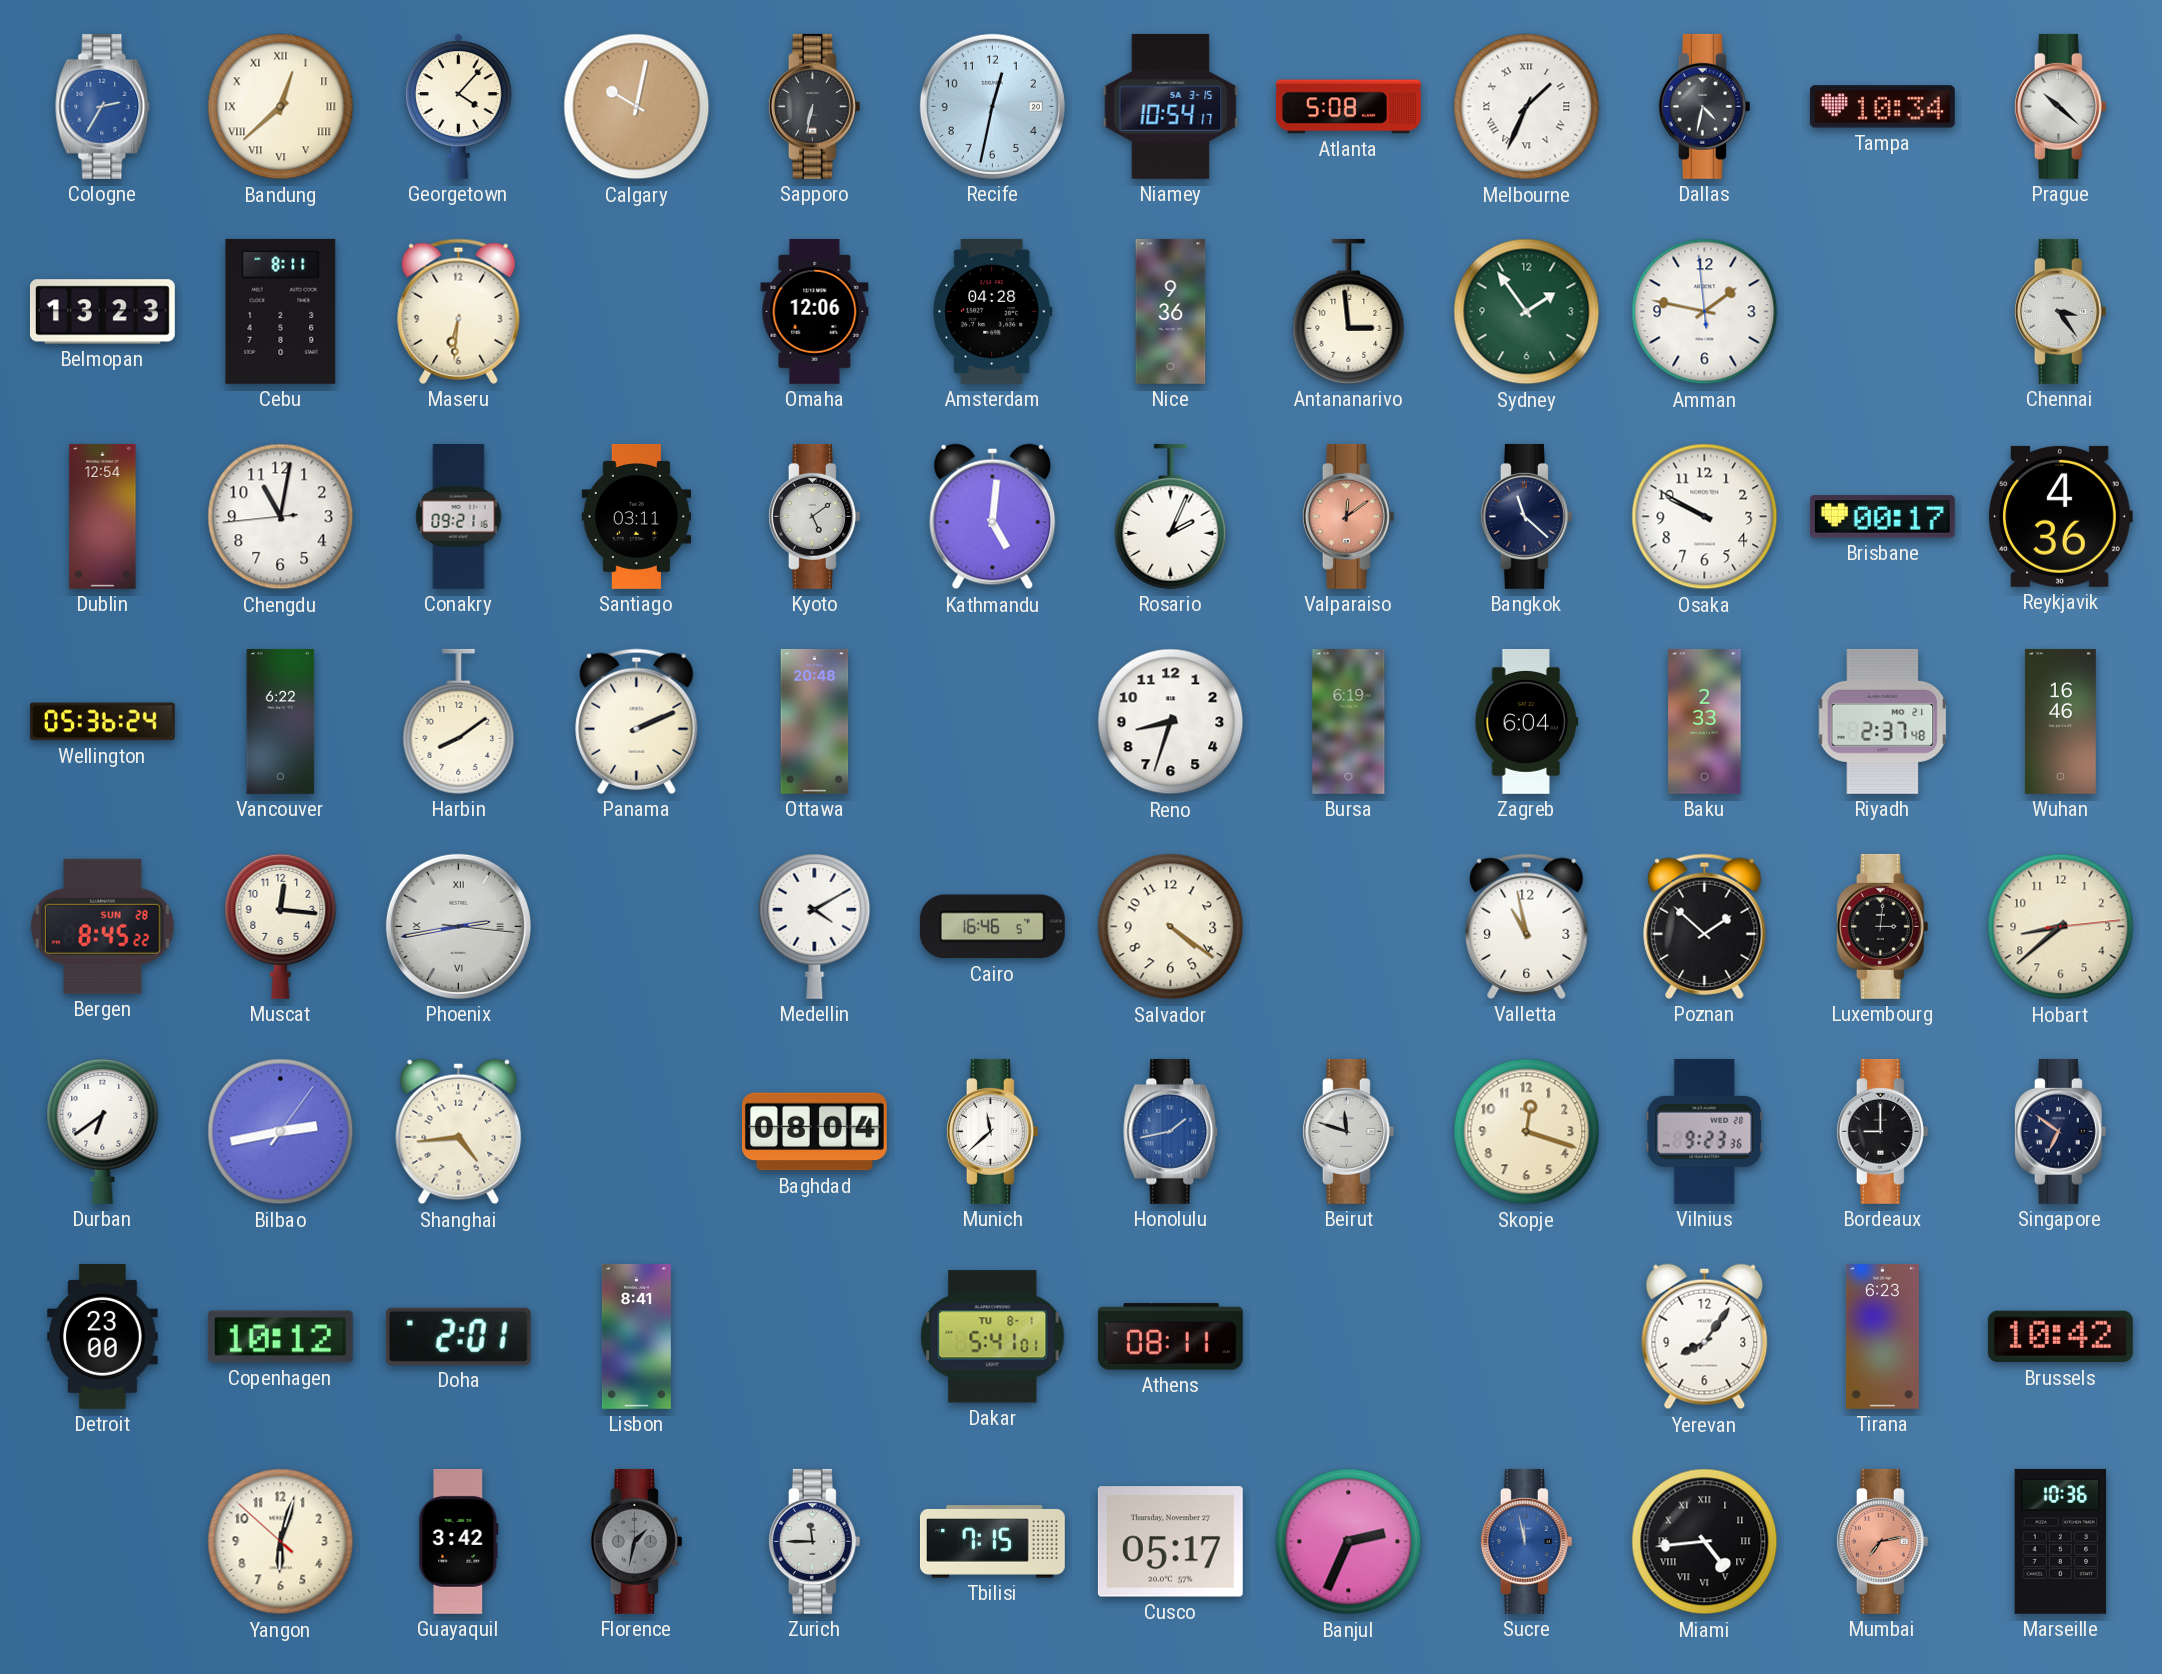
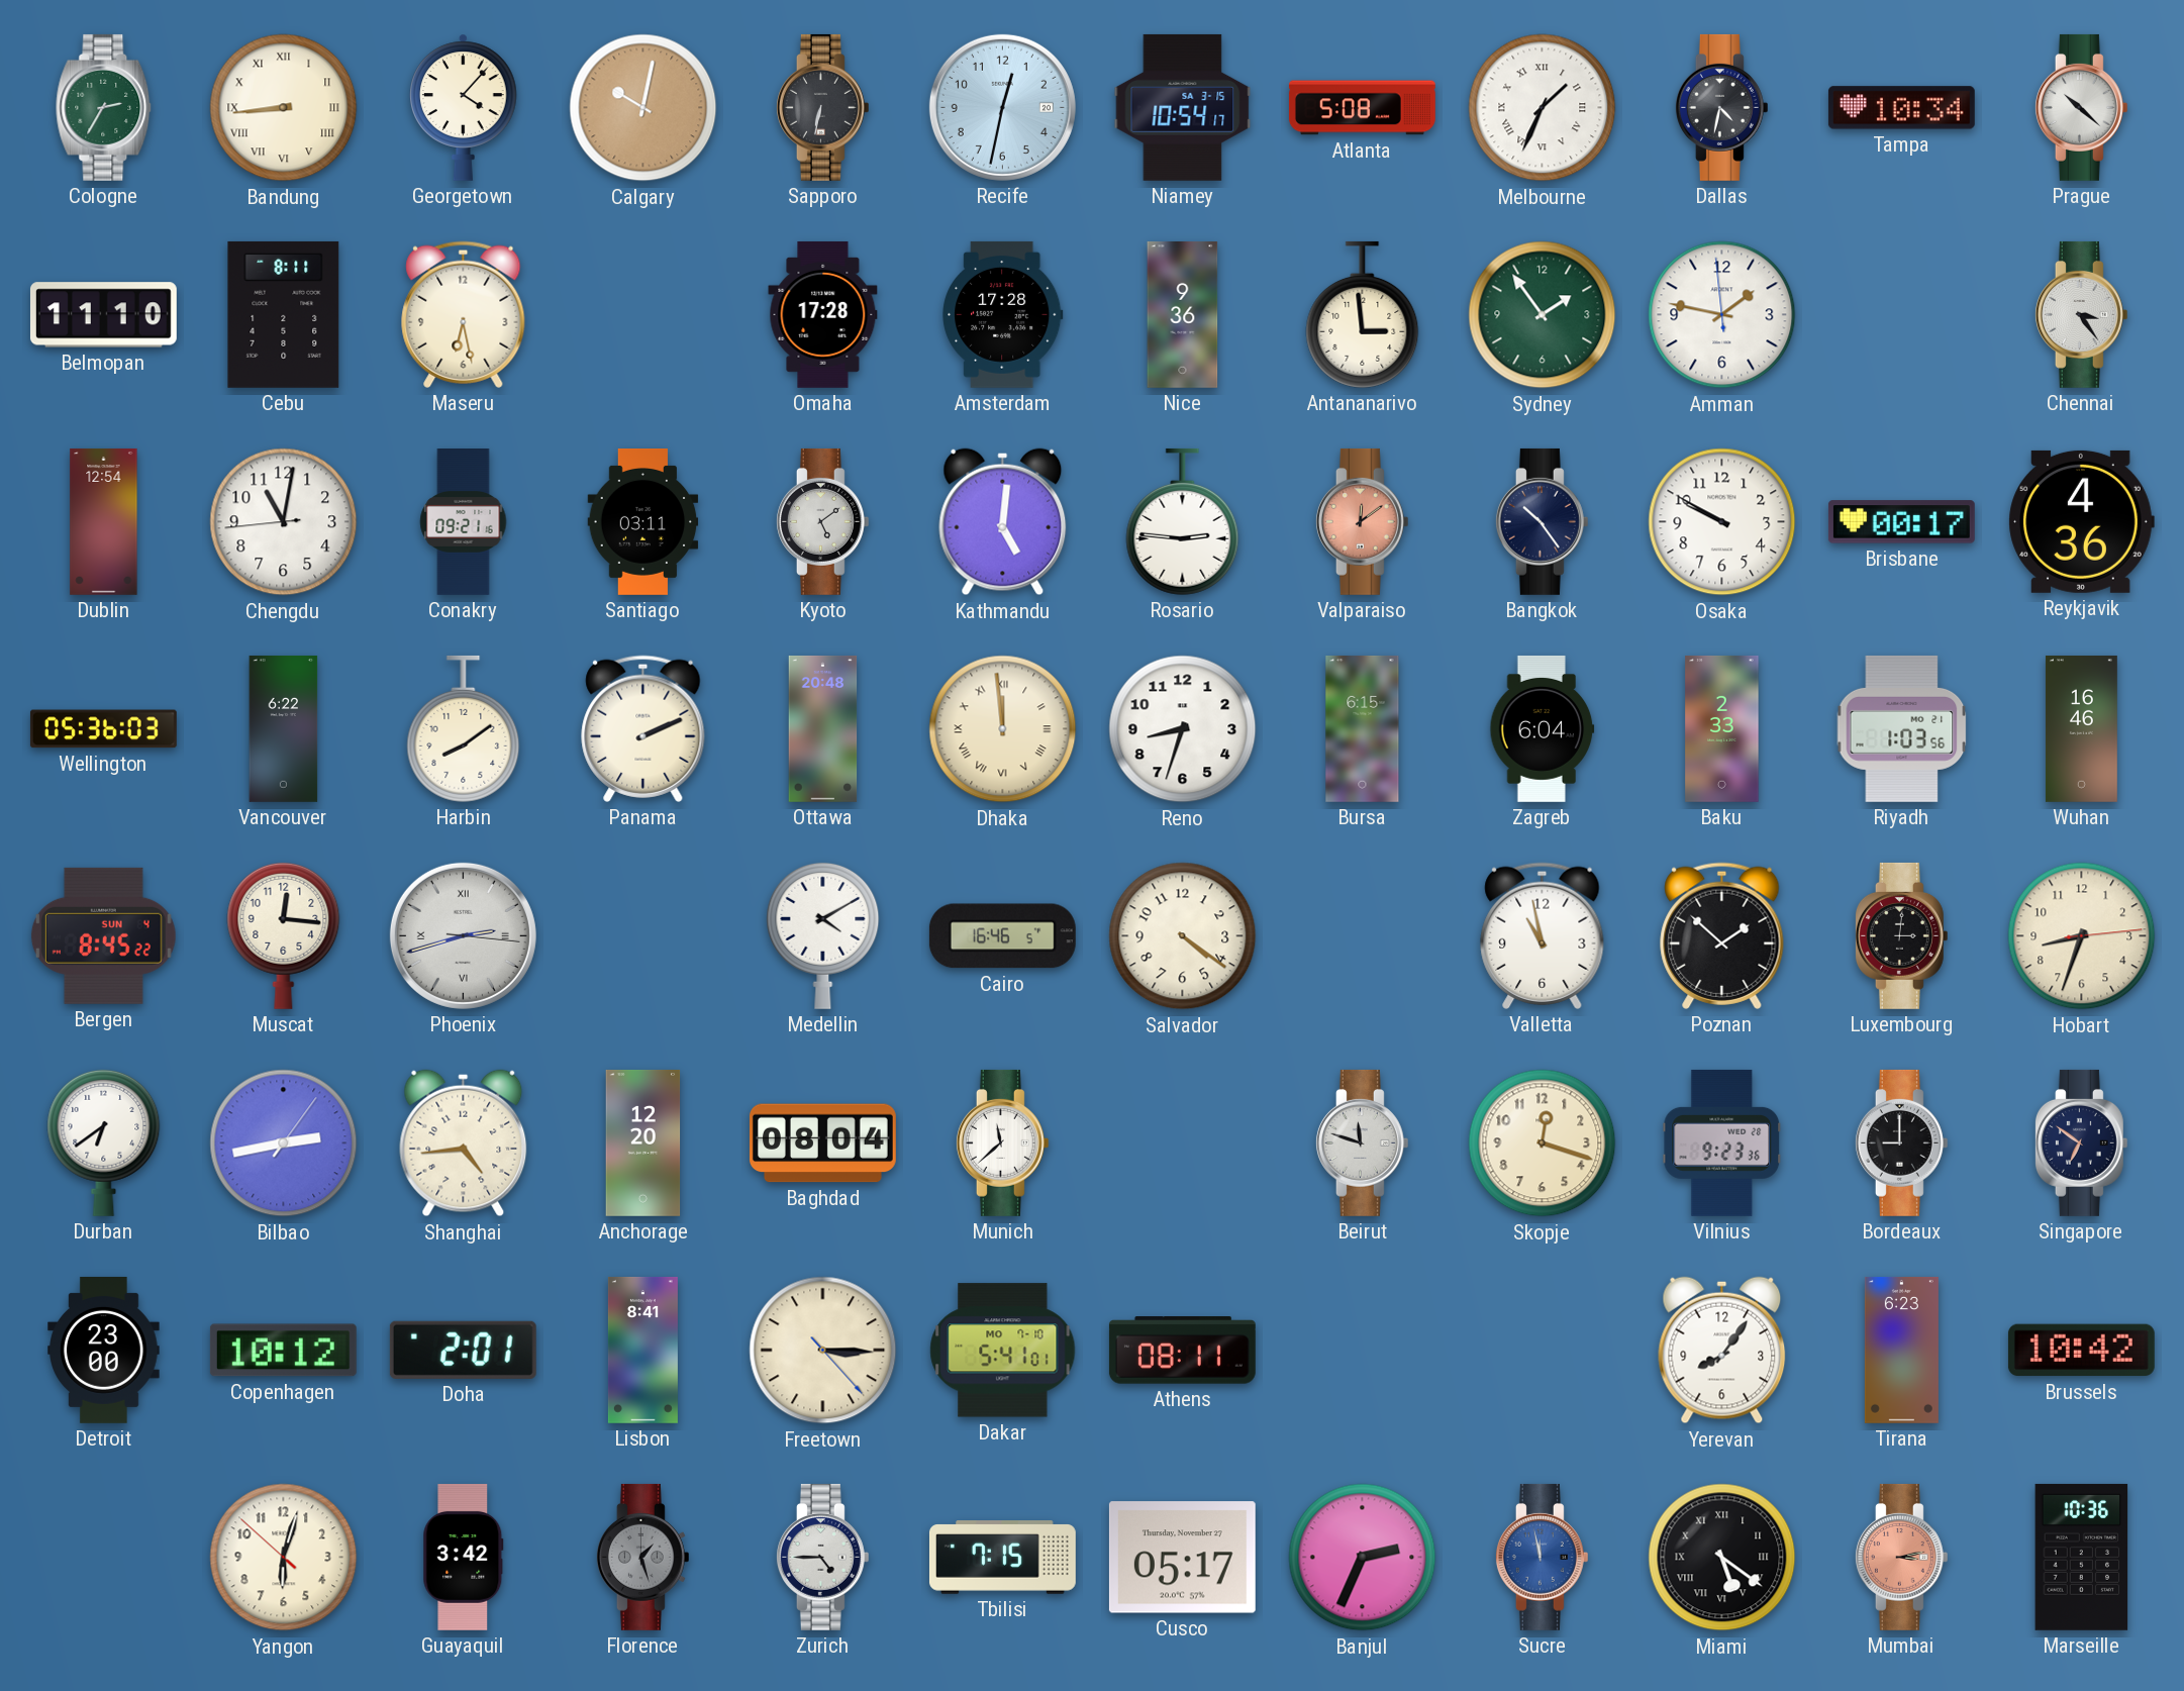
Cologne dial: blue -> green (104, 107)
Bandung: 12:38 -> 8:44 (284, 108)
Belmopan: 13:23 -> 11:10 (103, 315)
Maseru: 6:31 -> 6:28 (464, 314)
Omaha: 12:06 -> 17:28 (823, 314)
Amsterdam: 04:28 -> 17:28 (1003, 314)
Rosario: 2:04 -> 2:46 (1183, 521)
Bangkok: 11:22 -> 10:24 (1542, 521)
Wellington: 05:36:24 -> 05:36:03 (103, 729)
Dhaka: none -> 11:59 (1003, 729)
Bursa: 6:19 -> 6:15 (1363, 728)
Riyadh: 2:37 -> 1:03 (1902, 728)
Bergen date: SUN 28 -> SUN 4 (103, 935)
Phoenix: 2:43 -> 2:42 (463, 935)
Hobart: 8:38 -> 8:33 (2082, 936)
Anchorage: none -> 12:20 (643, 1142)
Honolulu: 1:43 -> none (1171, 1131)
Freetown: none -> 3:15 (823, 1351)
Dakar date: TU 8-1 -> MO 7-10 (1003, 1351)
Florence: 1:32 -> 1:27 (642, 1557)
Zurich: 11:45 -> 4:45 (822, 1557)
Miami: 4:44 -> 5:21 (1722, 1558)
Mumbai: 7:13 -> 3:13 (1901, 1557)
